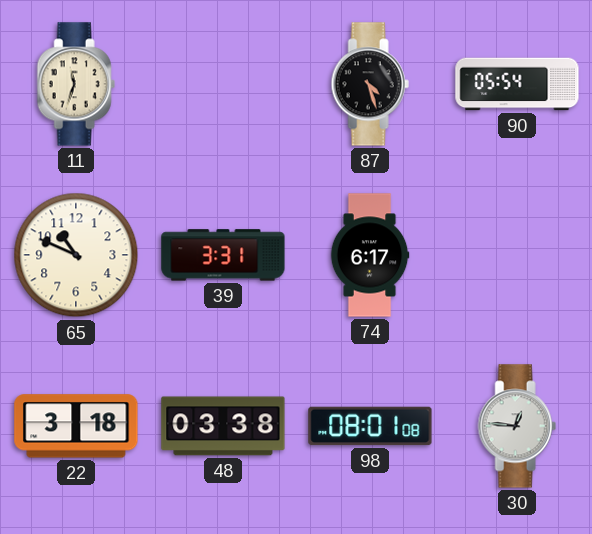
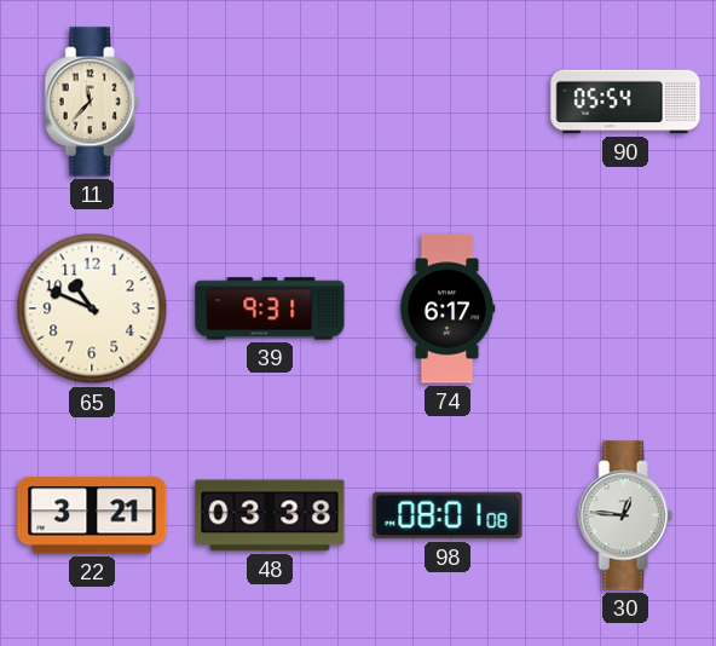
11: 11:33 -> 11:37 (92, 102)
87: 4:27 -> none (370, 84)
39: 3:31 -> 9:31 (270, 308)
22: 3:18 -> 3:21 (92, 515)
